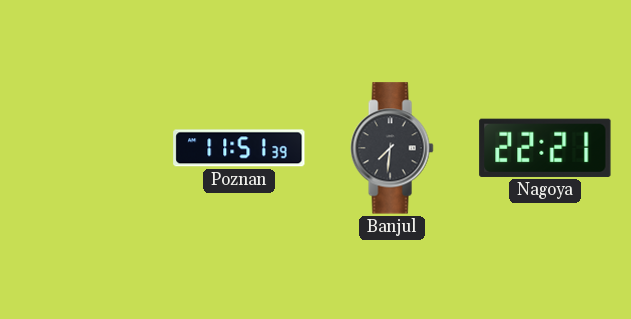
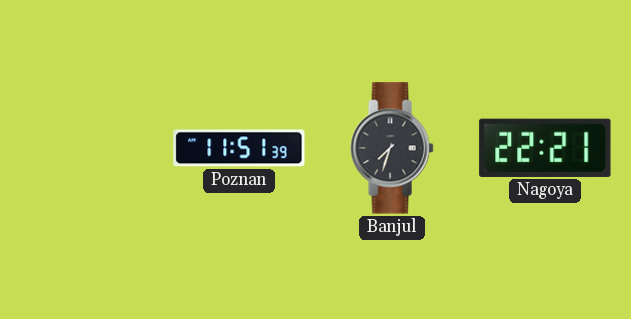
Banjul: 7:31 -> 7:33 (392, 148)
